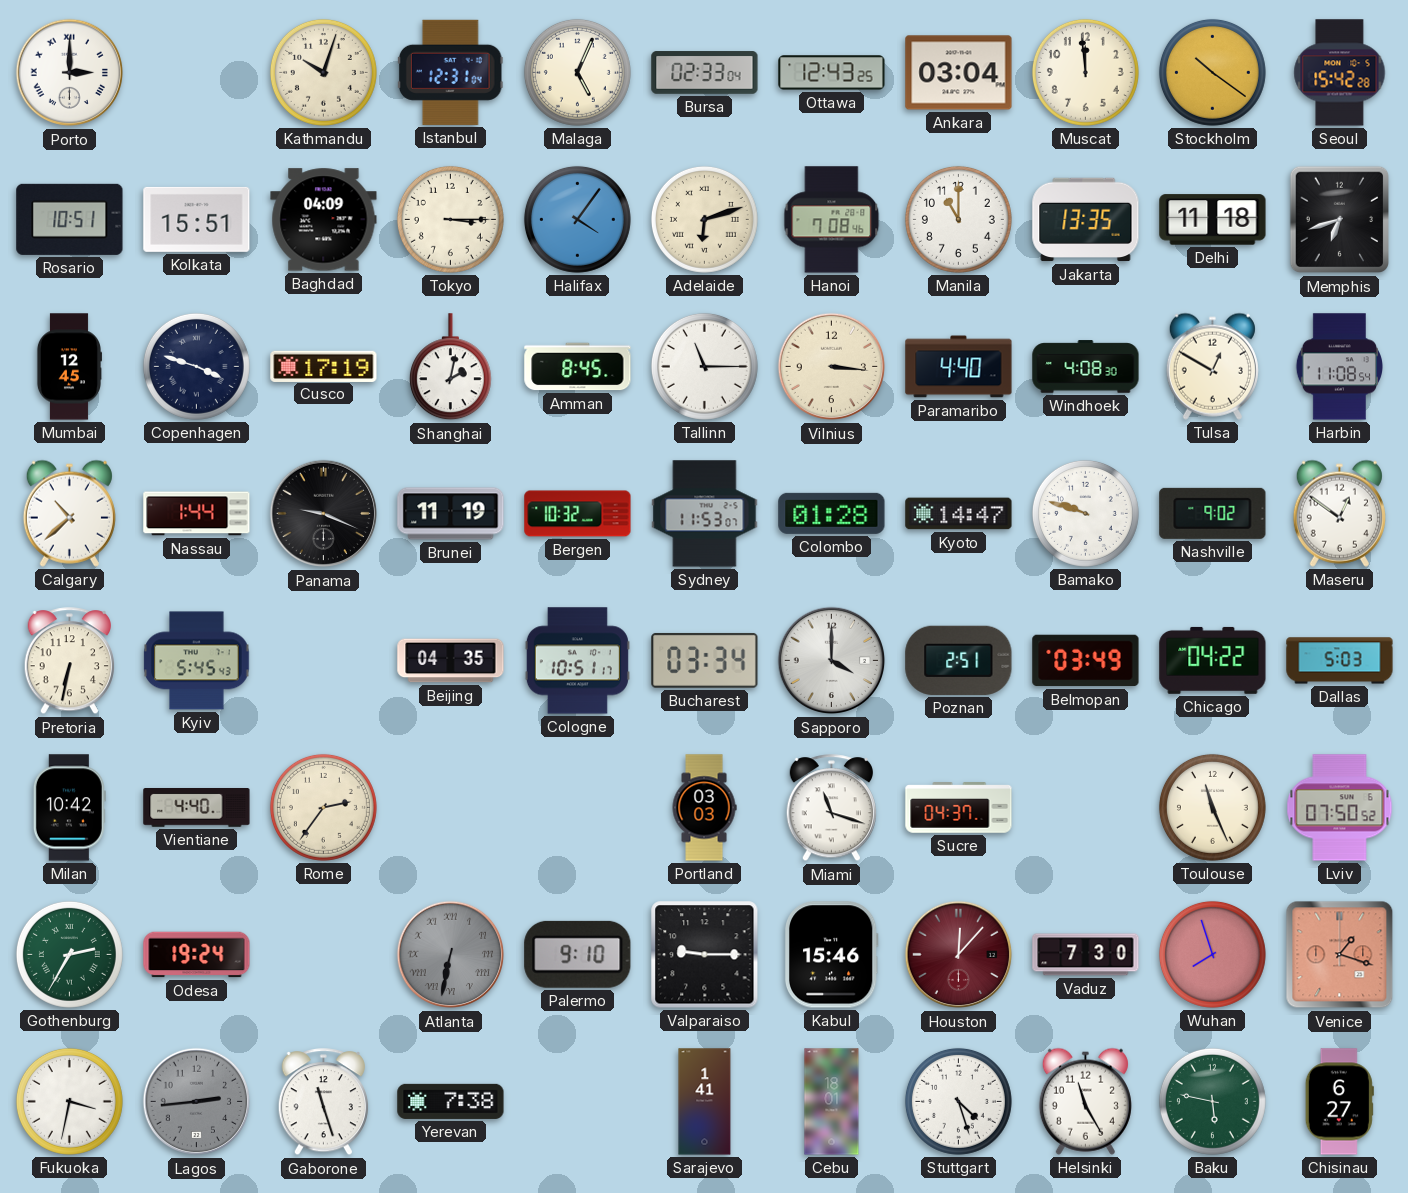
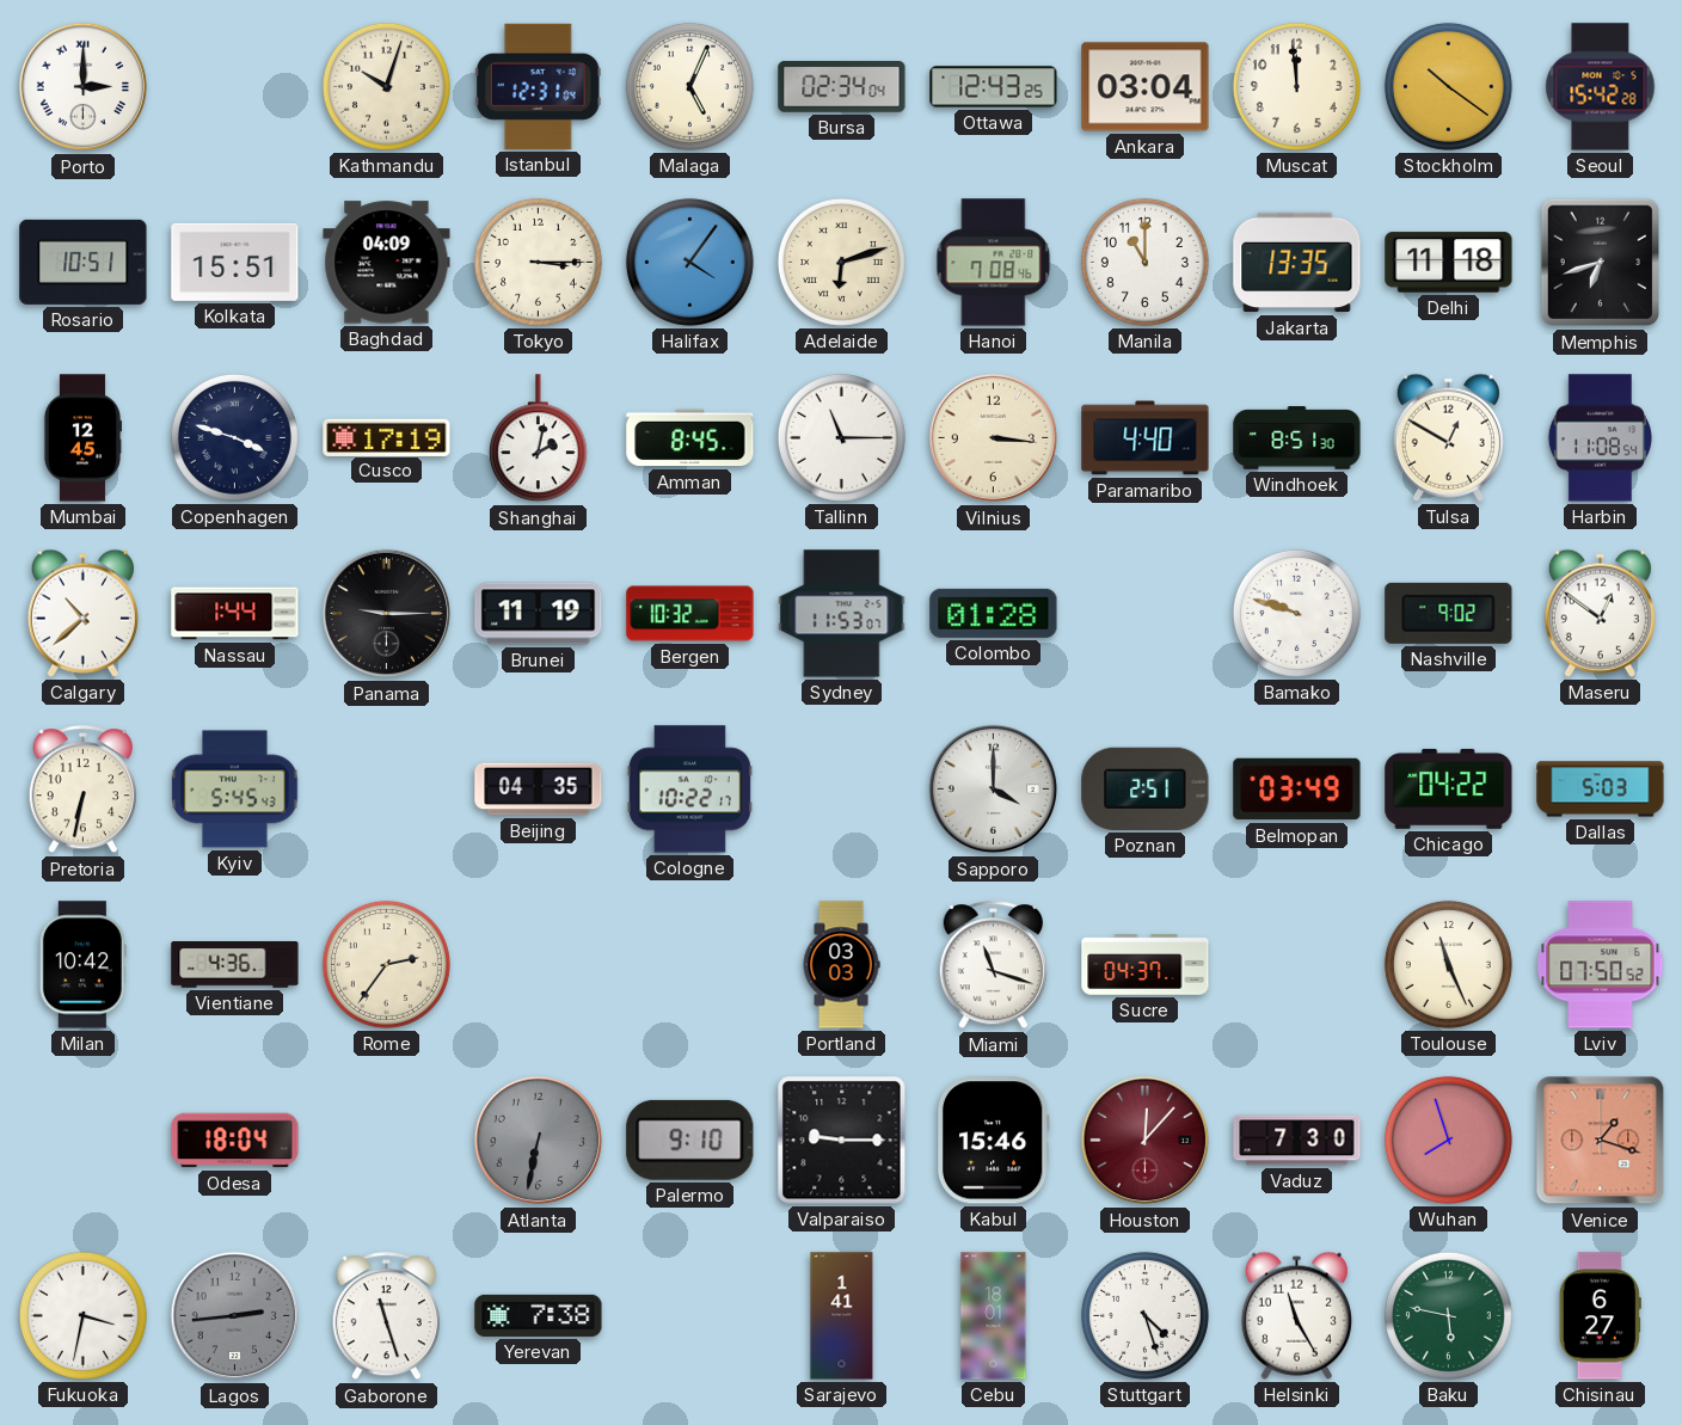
Bursa: 02:33 -> 02:34 (842, 87)
Windhoek: 4:08 -> 8:51 (1297, 438)
Panama: 9:19 -> 9:15 (387, 614)
Kyoto: 14:47 -> none (959, 514)
Cologne: 10:51 -> 10:22 (689, 790)
Bucharest: 03:34 -> none (705, 660)
Vientiane: 4:40 -> 4:36 (235, 965)
Gothenburg: 2:35 -> none (69, 954)
Odesa: 19:24 -> 18:04 (235, 1141)
Atlanta numerals: Roman -> Arabic (539, 1141)
